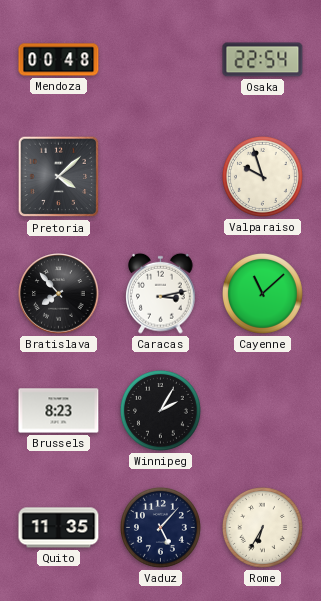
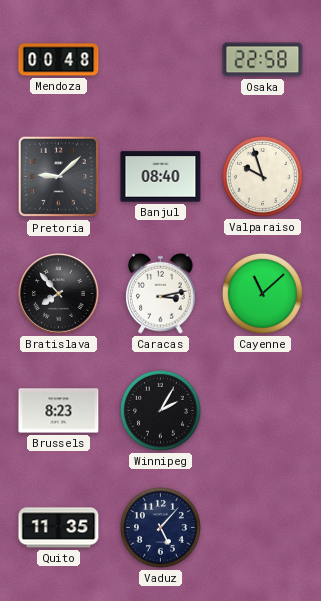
Osaka: 22:54 -> 22:58 (263, 60)
Pretoria: 4:08 -> 9:08 (59, 177)
Banjul: none -> 08:40 (161, 177)
Rome: 6:35 -> none (262, 527)
